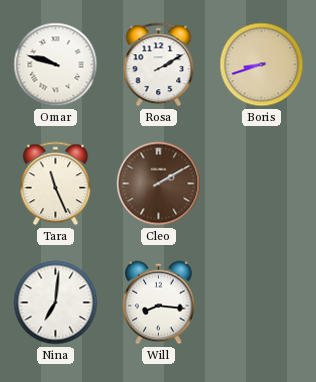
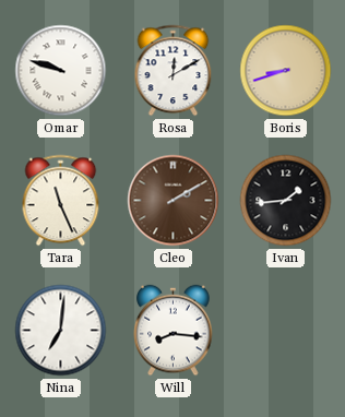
Rosa: 2:10 -> 12:10 (174, 71)
Ivan: none -> 1:44 (286, 201)
